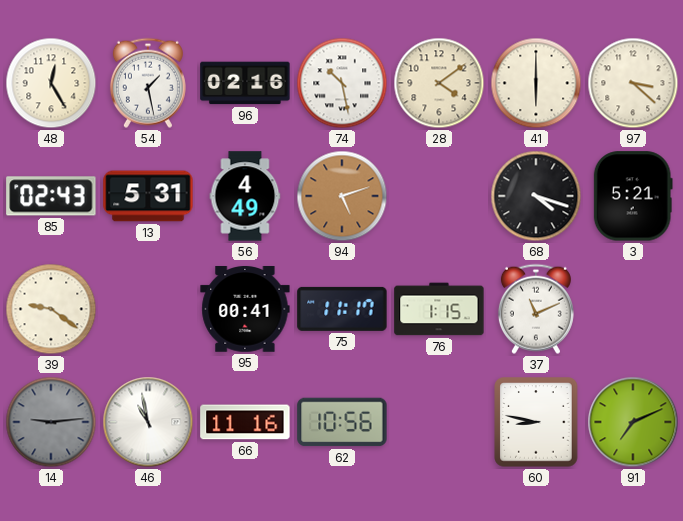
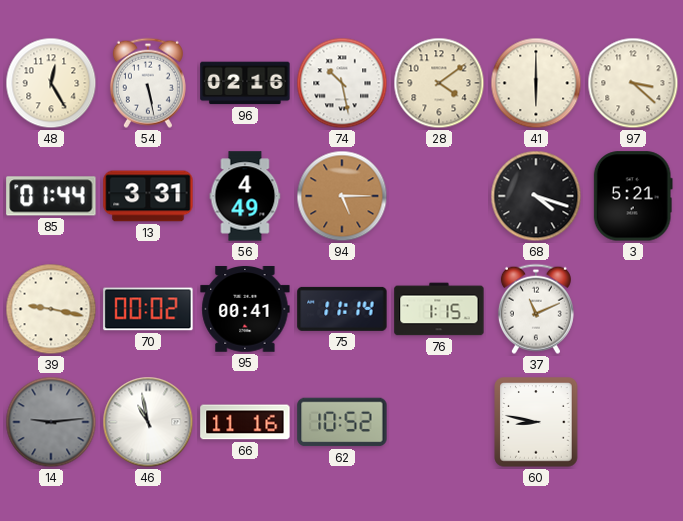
54: 1:28 -> 5:28 (148, 83)
85: 02:43 -> 01:44 (51, 196)
13: 5:31 -> 3:31 (148, 196)
94: 5:12 -> 5:15 (342, 196)
39: 9:21 -> 9:17 (51, 309)
70: none -> 00:02 (148, 309)
75: 11:17 -> 11:14 (342, 309)
62: 10:56 -> 10:52 (342, 422)
91: 7:11 -> none (633, 422)
